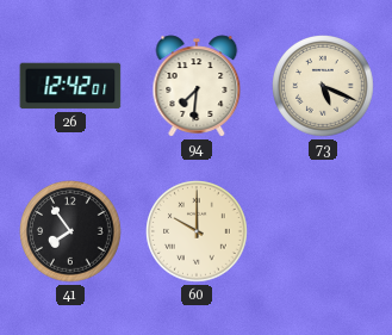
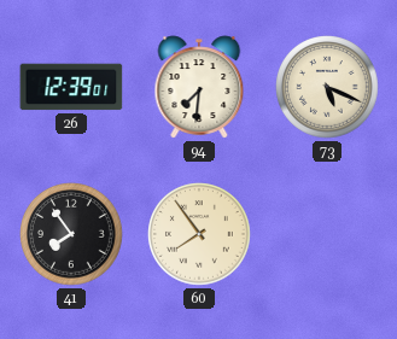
26: 12:42 -> 12:39 (71, 87)
60: 10:00 -> 7:54 (200, 235)
